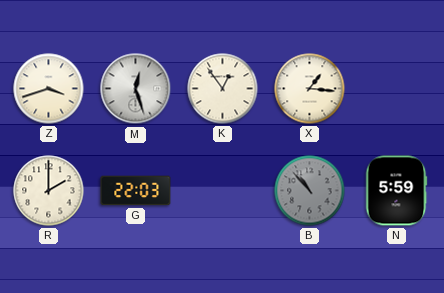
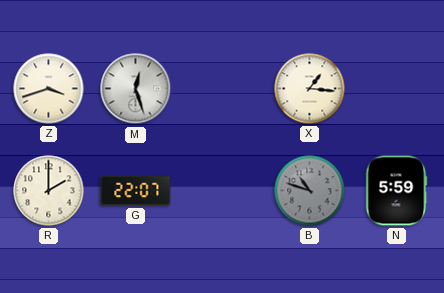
K: 12:54 -> none (223, 89)
G: 22:03 -> 22:07 (136, 191)
B: 10:53 -> 10:48 (310, 191)
